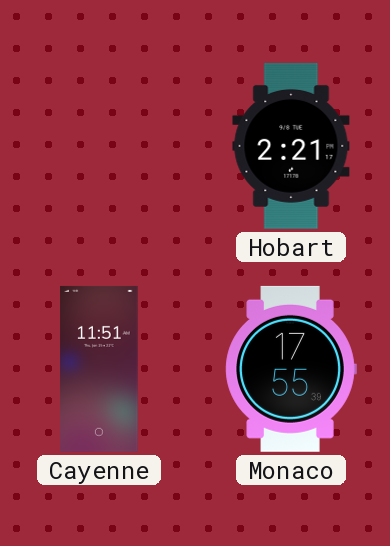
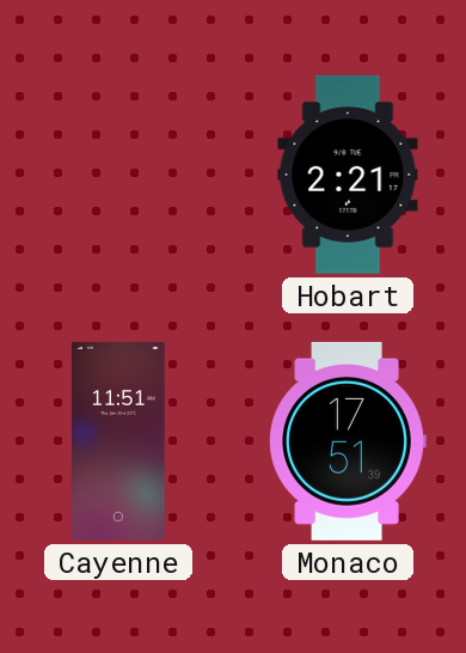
Monaco: 17:55 -> 17:51 (348, 441)
